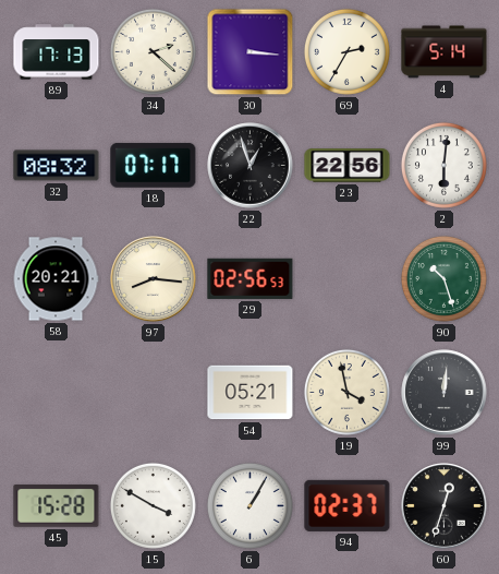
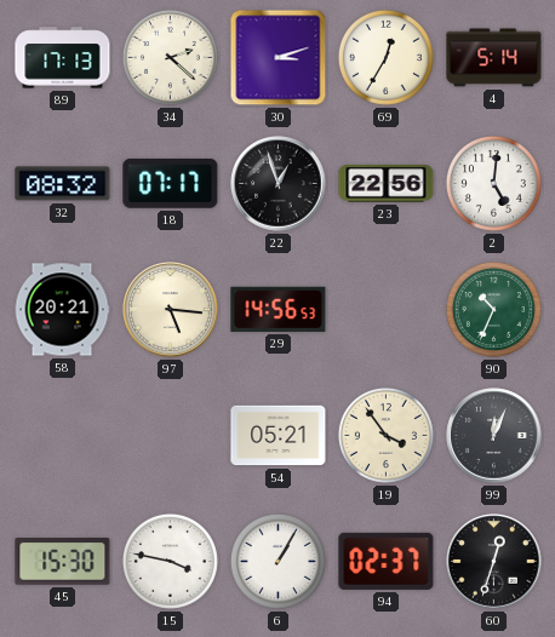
30: 3:16 -> 3:12 (279, 58)
69: 2:35 -> 12:35 (385, 57)
2: 6:01 -> 5:01 (493, 183)
97: 8:16 -> 5:16 (171, 310)
29: 02:56 -> 14:56 (279, 309)
90: 10:27 -> 10:34 (493, 309)
19: 3:58 -> 3:54 (385, 435)
99: 12:01 -> 12:04 (494, 436)
45: 15:28 -> 15:30 (63, 562)
15: 3:50 -> 3:47 (170, 561)
